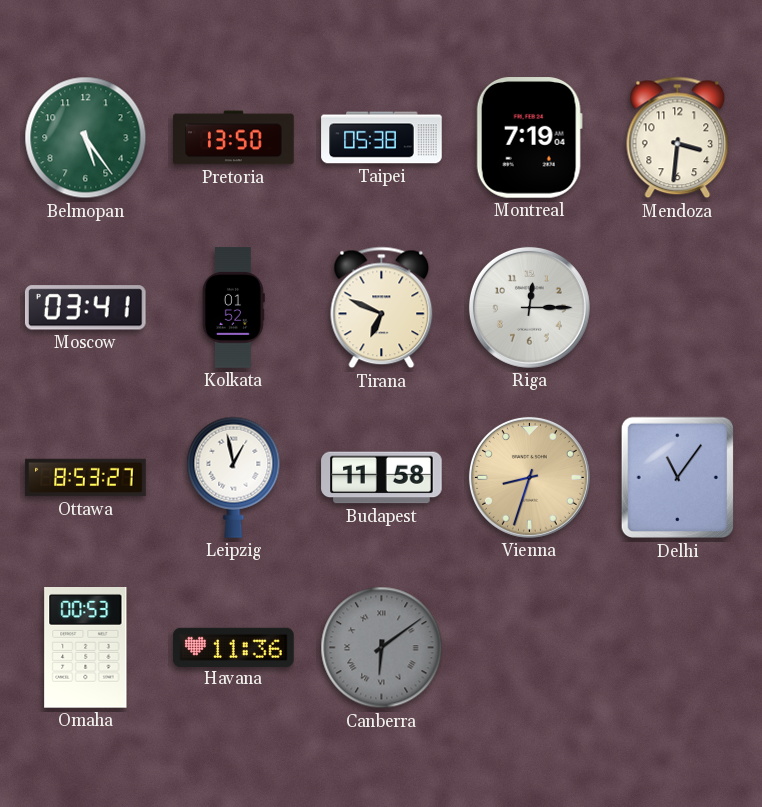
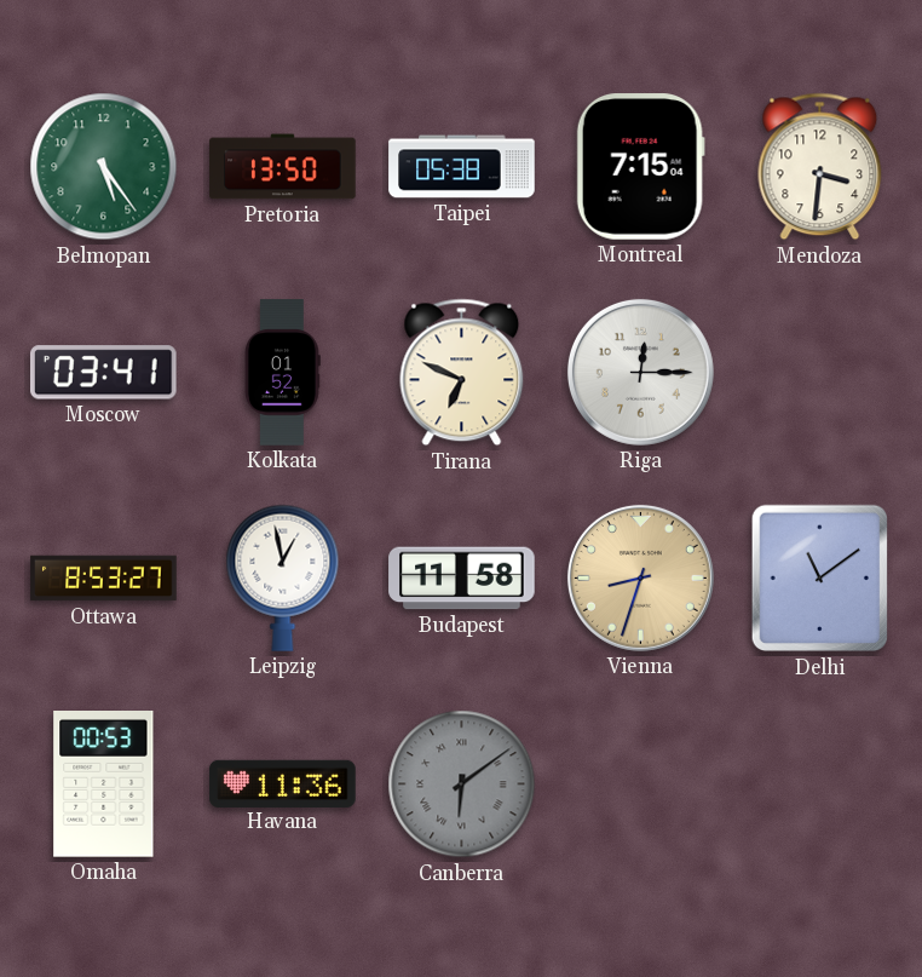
Montreal: 7:19 -> 7:15 (640, 167)
Delhi: 11:06 -> 11:09 (819, 579)
